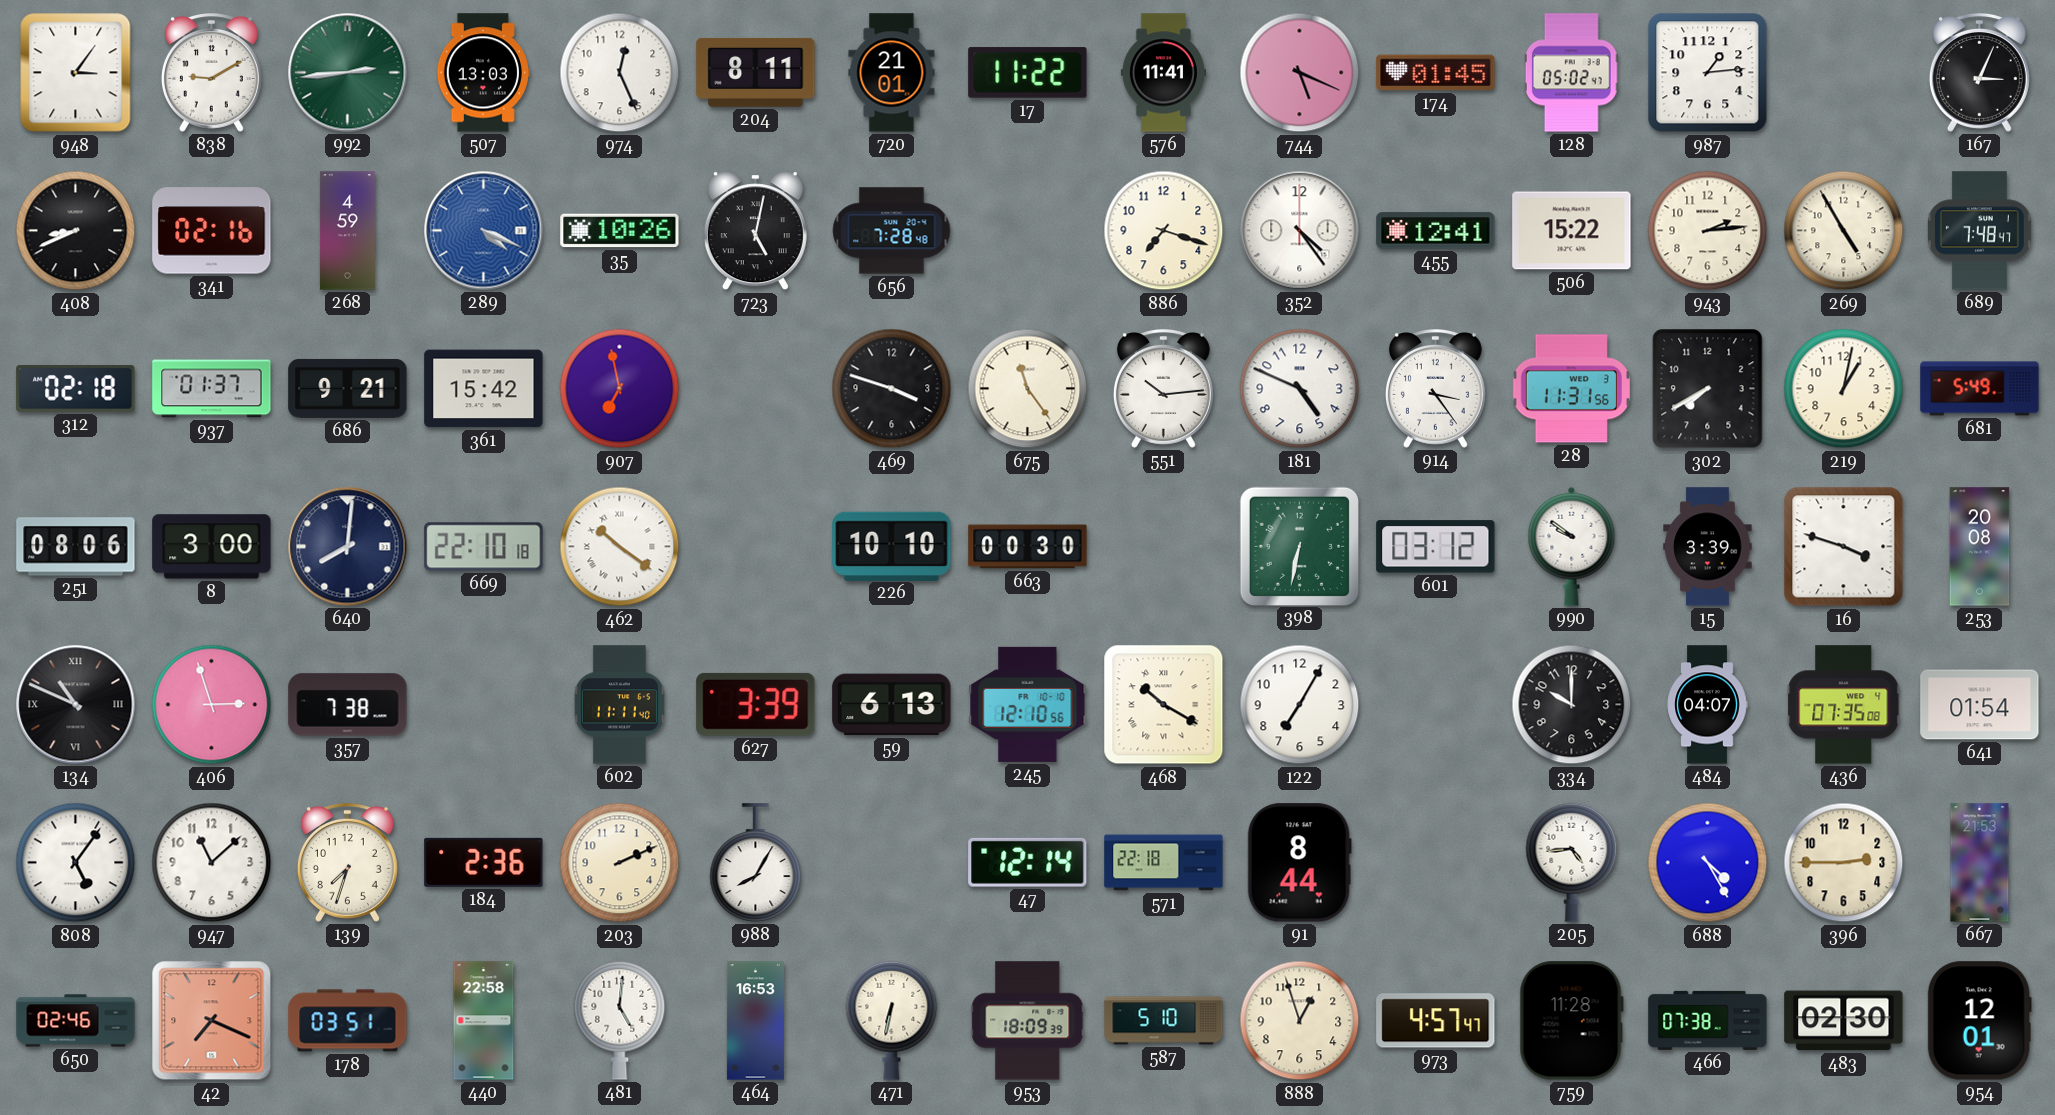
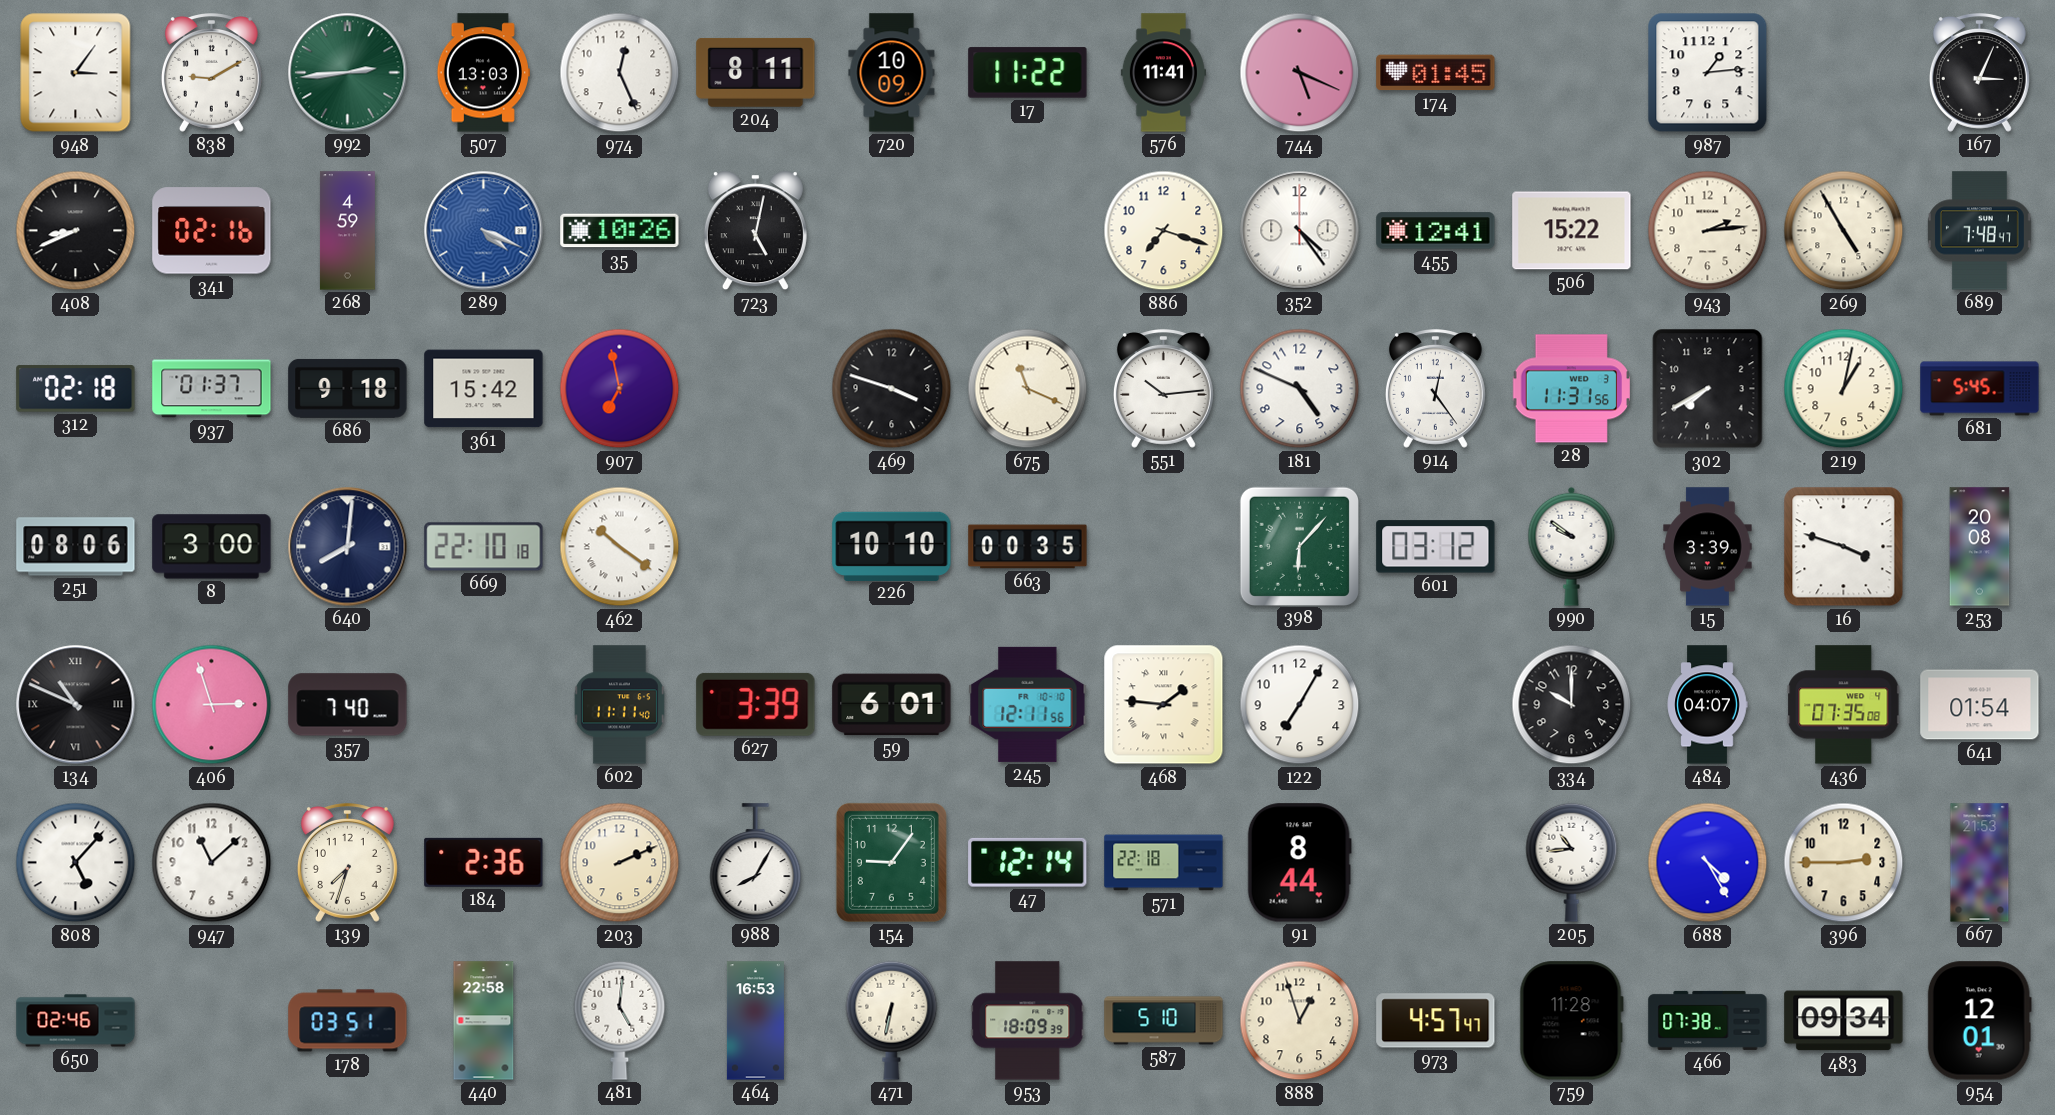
720: 21:01 -> 10:09 (892, 73)
128: 05:02 -> none (1571, 73)
656: 7:28 -> none (892, 231)
686: 9:21 -> 9:18 (348, 388)
675: 11:24 -> 11:19 (1028, 389)
914: 3:24 -> 12:24 (1435, 389)
681: 5:49 -> 5:45 (1980, 389)
663: 00:30 -> 00:35 (1028, 547)
398: 6:32 -> 6:07 (1299, 546)
357: 7:38 -> 7:40 (348, 705)
59: 6:13 -> 6:01 (892, 705)
245: 12:10 -> 12:11 (1028, 704)
468: 10:20 -> 1:46 (1164, 705)
808: 5:06 -> 5:07 (76, 863)
154: none -> 9:06 (891, 862)
205: 4:44 -> 10:44 (1572, 862)
42: 7:19 -> none (212, 1021)
483: 02:30 -> 09:34 (1844, 1021)
